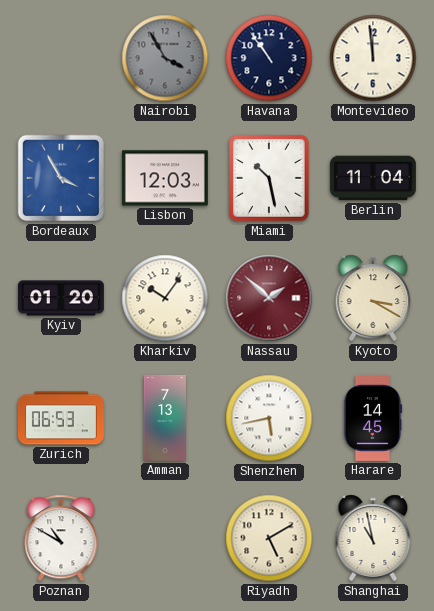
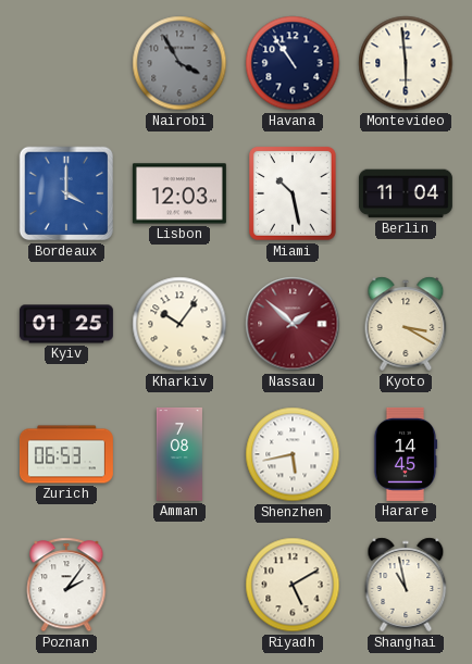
Montevideo: 11:59 -> 5:59 (406, 63)
Bordeaux: 3:55 -> 4:00 (66, 193)
Kyiv: 01:20 -> 01:25 (66, 324)
Amman: 7:13 -> 7:08 (179, 454)
Poznan: 10:50 -> 2:06 (66, 585)
